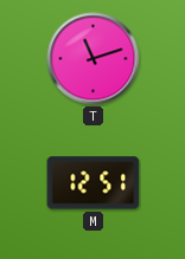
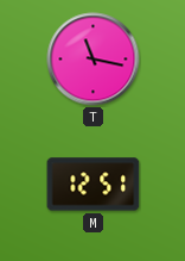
T: 11:12 -> 11:17 (94, 60)
